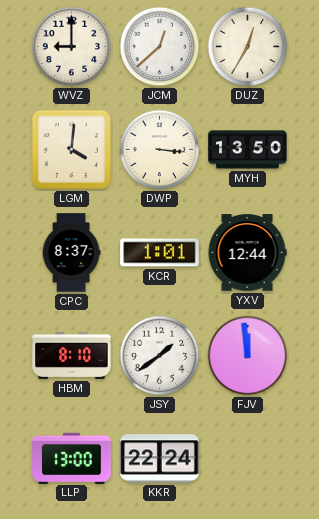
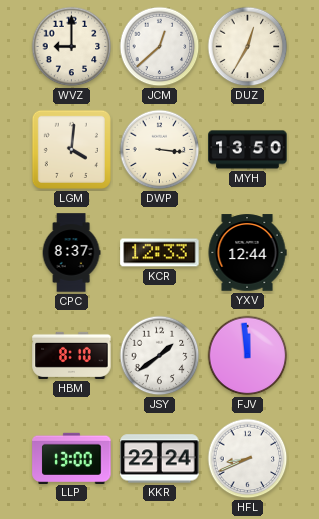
KCR: 1:01 -> 12:33 (160, 253)
HFL: none -> 8:41 (248, 459)
